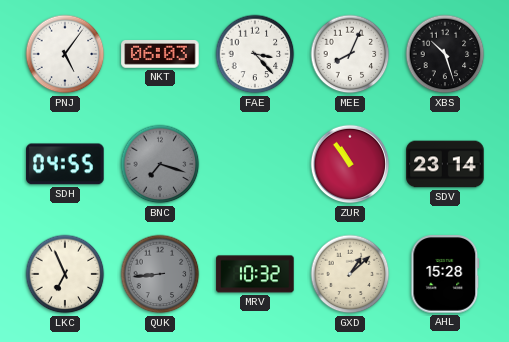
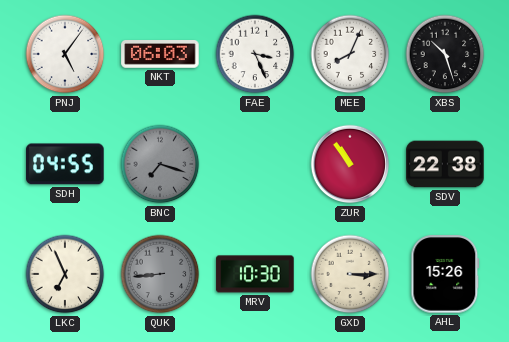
FAE: 3:23 -> 3:26 (255, 54)
SDV: 23:14 -> 22:38 (445, 164)
MRV: 10:32 -> 10:30 (255, 274)
GXD: 1:08 -> 3:15 (350, 274)
AHL: 15:28 -> 15:26 (445, 274)
